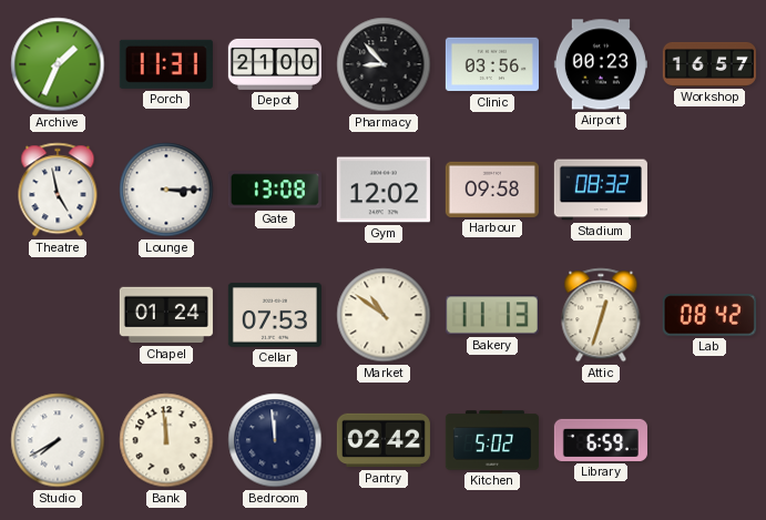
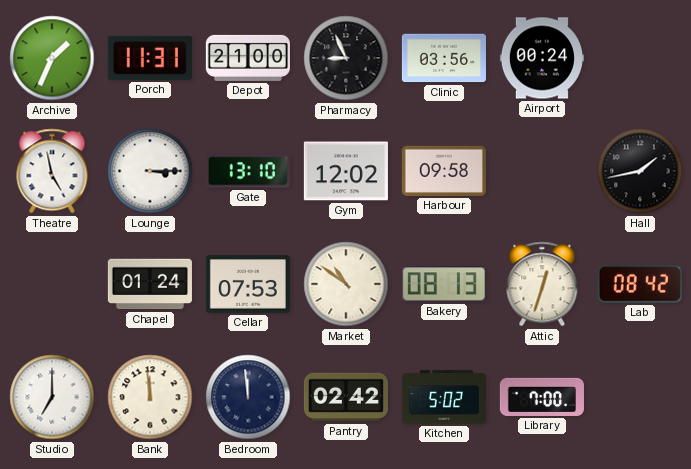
Pharmacy: 8:53 -> 8:56 (346, 58)
Airport: 00:23 -> 00:24 (542, 58)
Workshop: 16:57 -> none (709, 64)
Gate: 13:08 -> 13:10 (248, 171)
Stadium: 08:32 -> none (601, 190)
Hall: none -> 1:43 (640, 171)
Bakery: 11:13 -> 08:13 (444, 284)
Studio: 7:40 -> 7:00 (52, 397)
Library: 6:59 -> 7:00 (542, 397)
